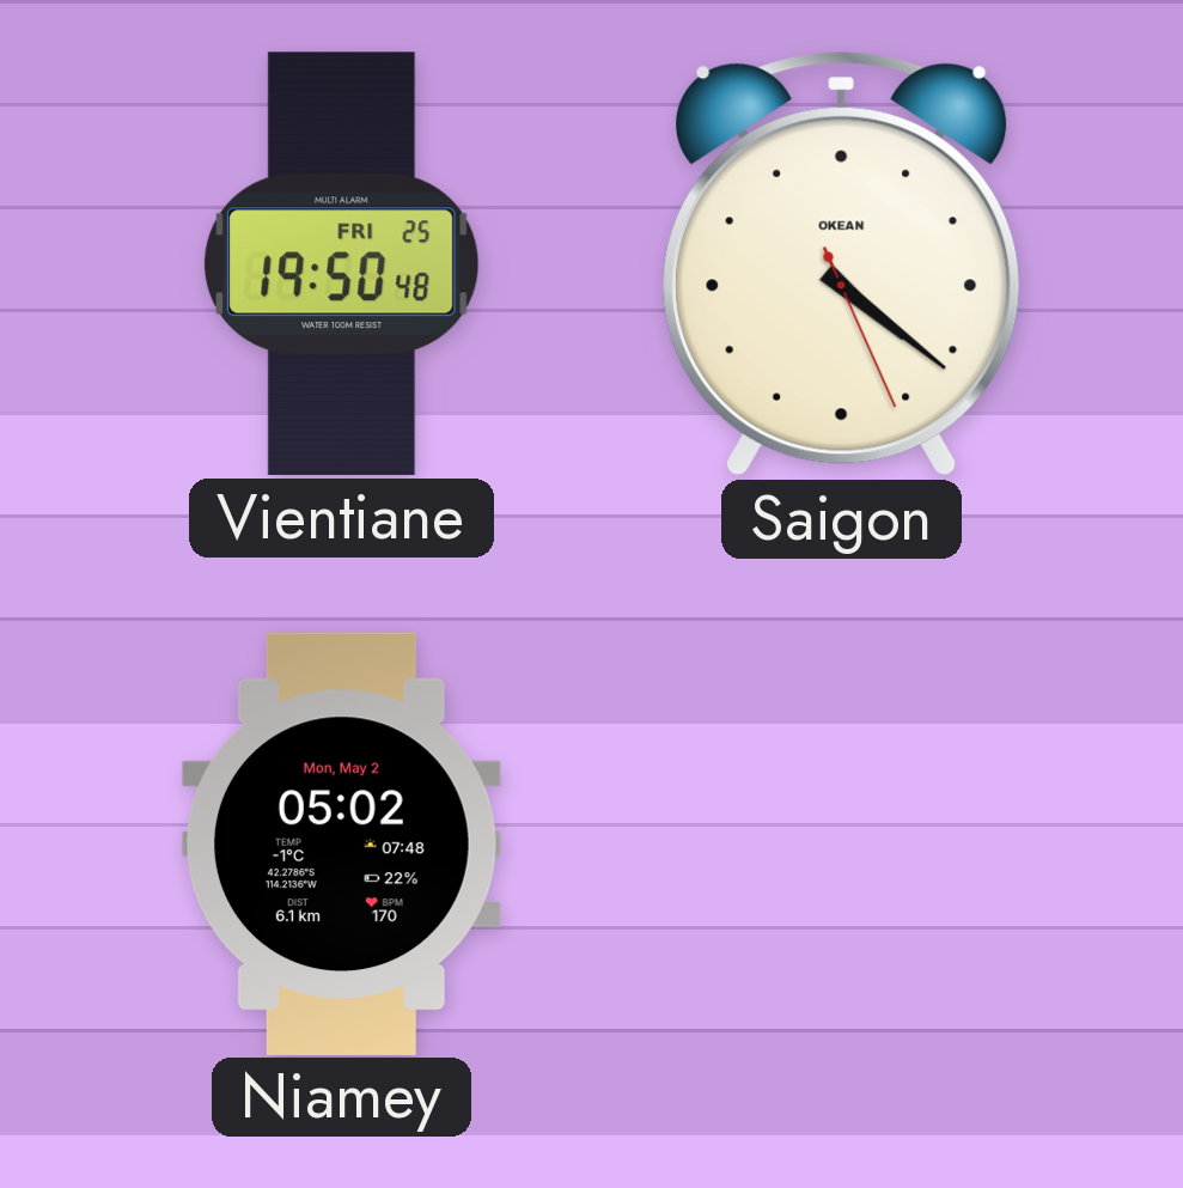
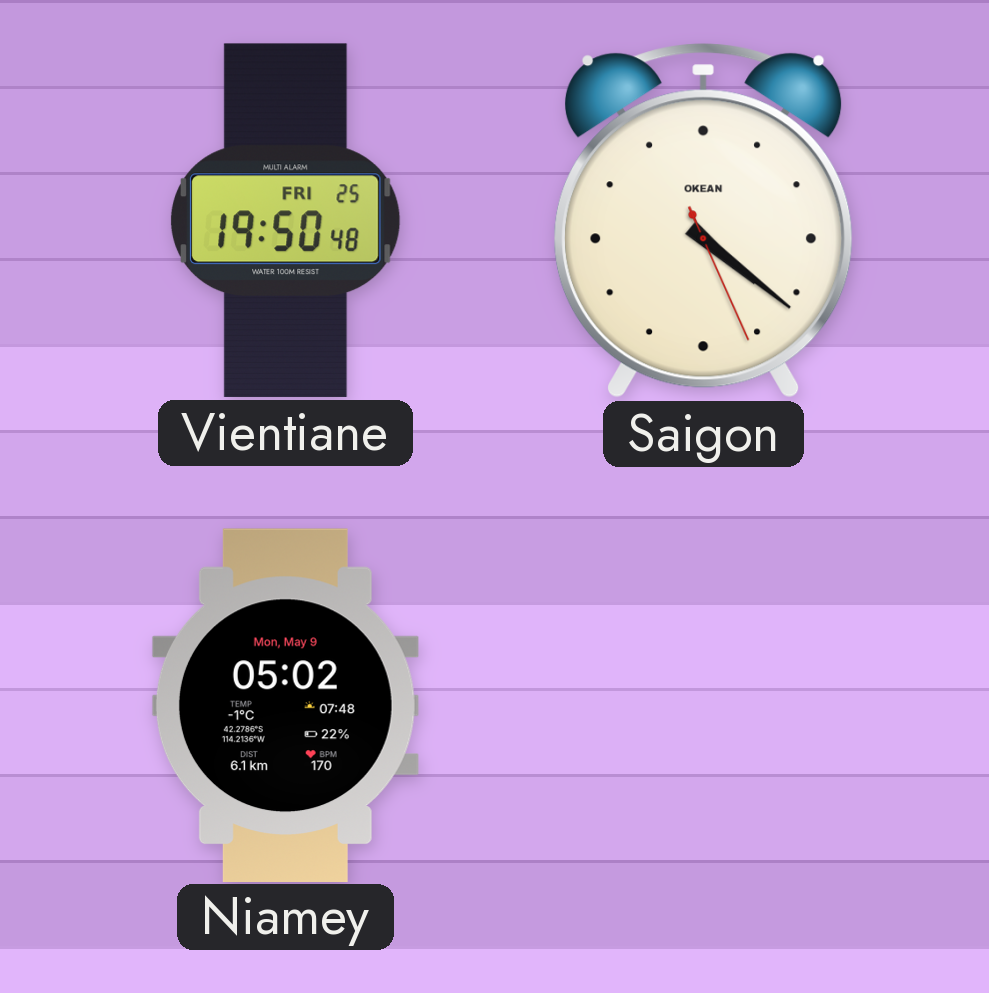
Niamey date: Mon, May 2 -> Mon, May 9 (285, 705)
